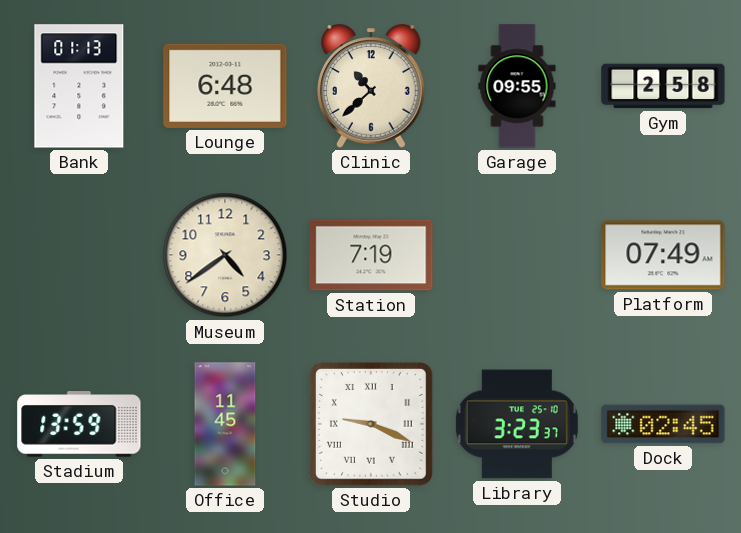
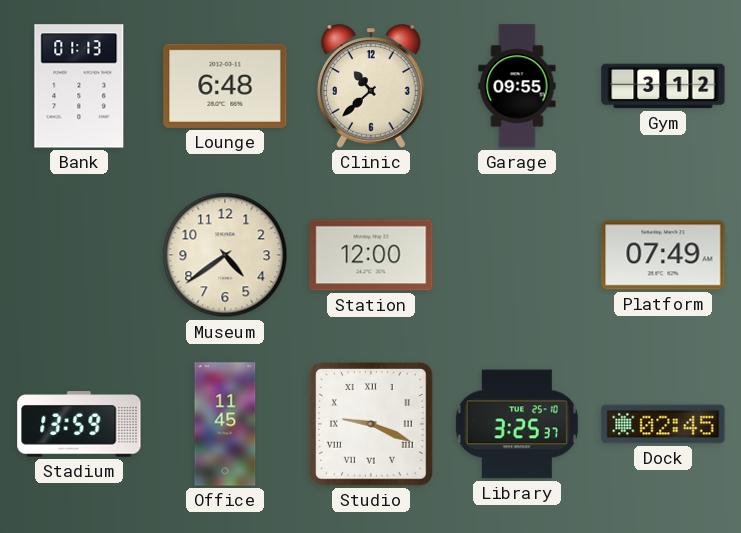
Gym: 2:58 -> 3:12 (663, 86)
Station: 7:19 -> 12:00 (371, 255)
Library: 3:23 -> 3:25 (517, 424)
